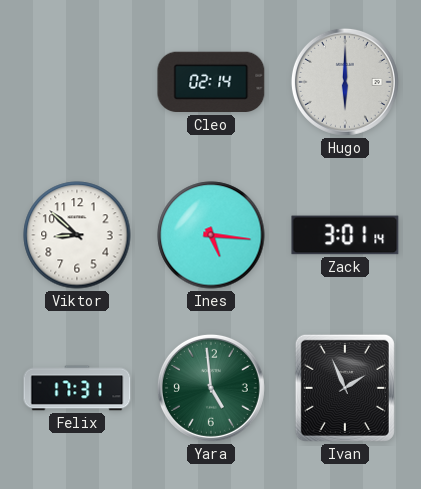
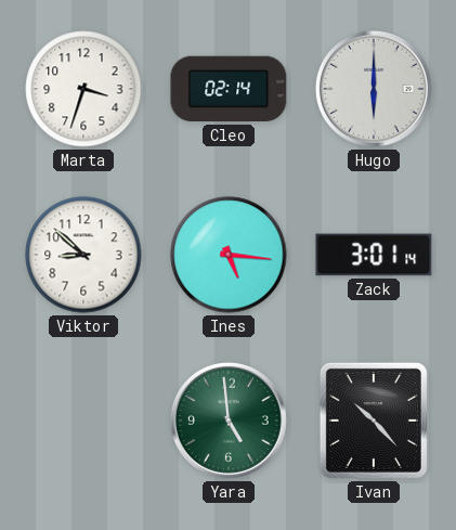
Marta: none -> 3:33 (83, 89)
Felix: 17:31 -> none (77, 388)
Ivan: 1:56 -> 10:23 (374, 421)
